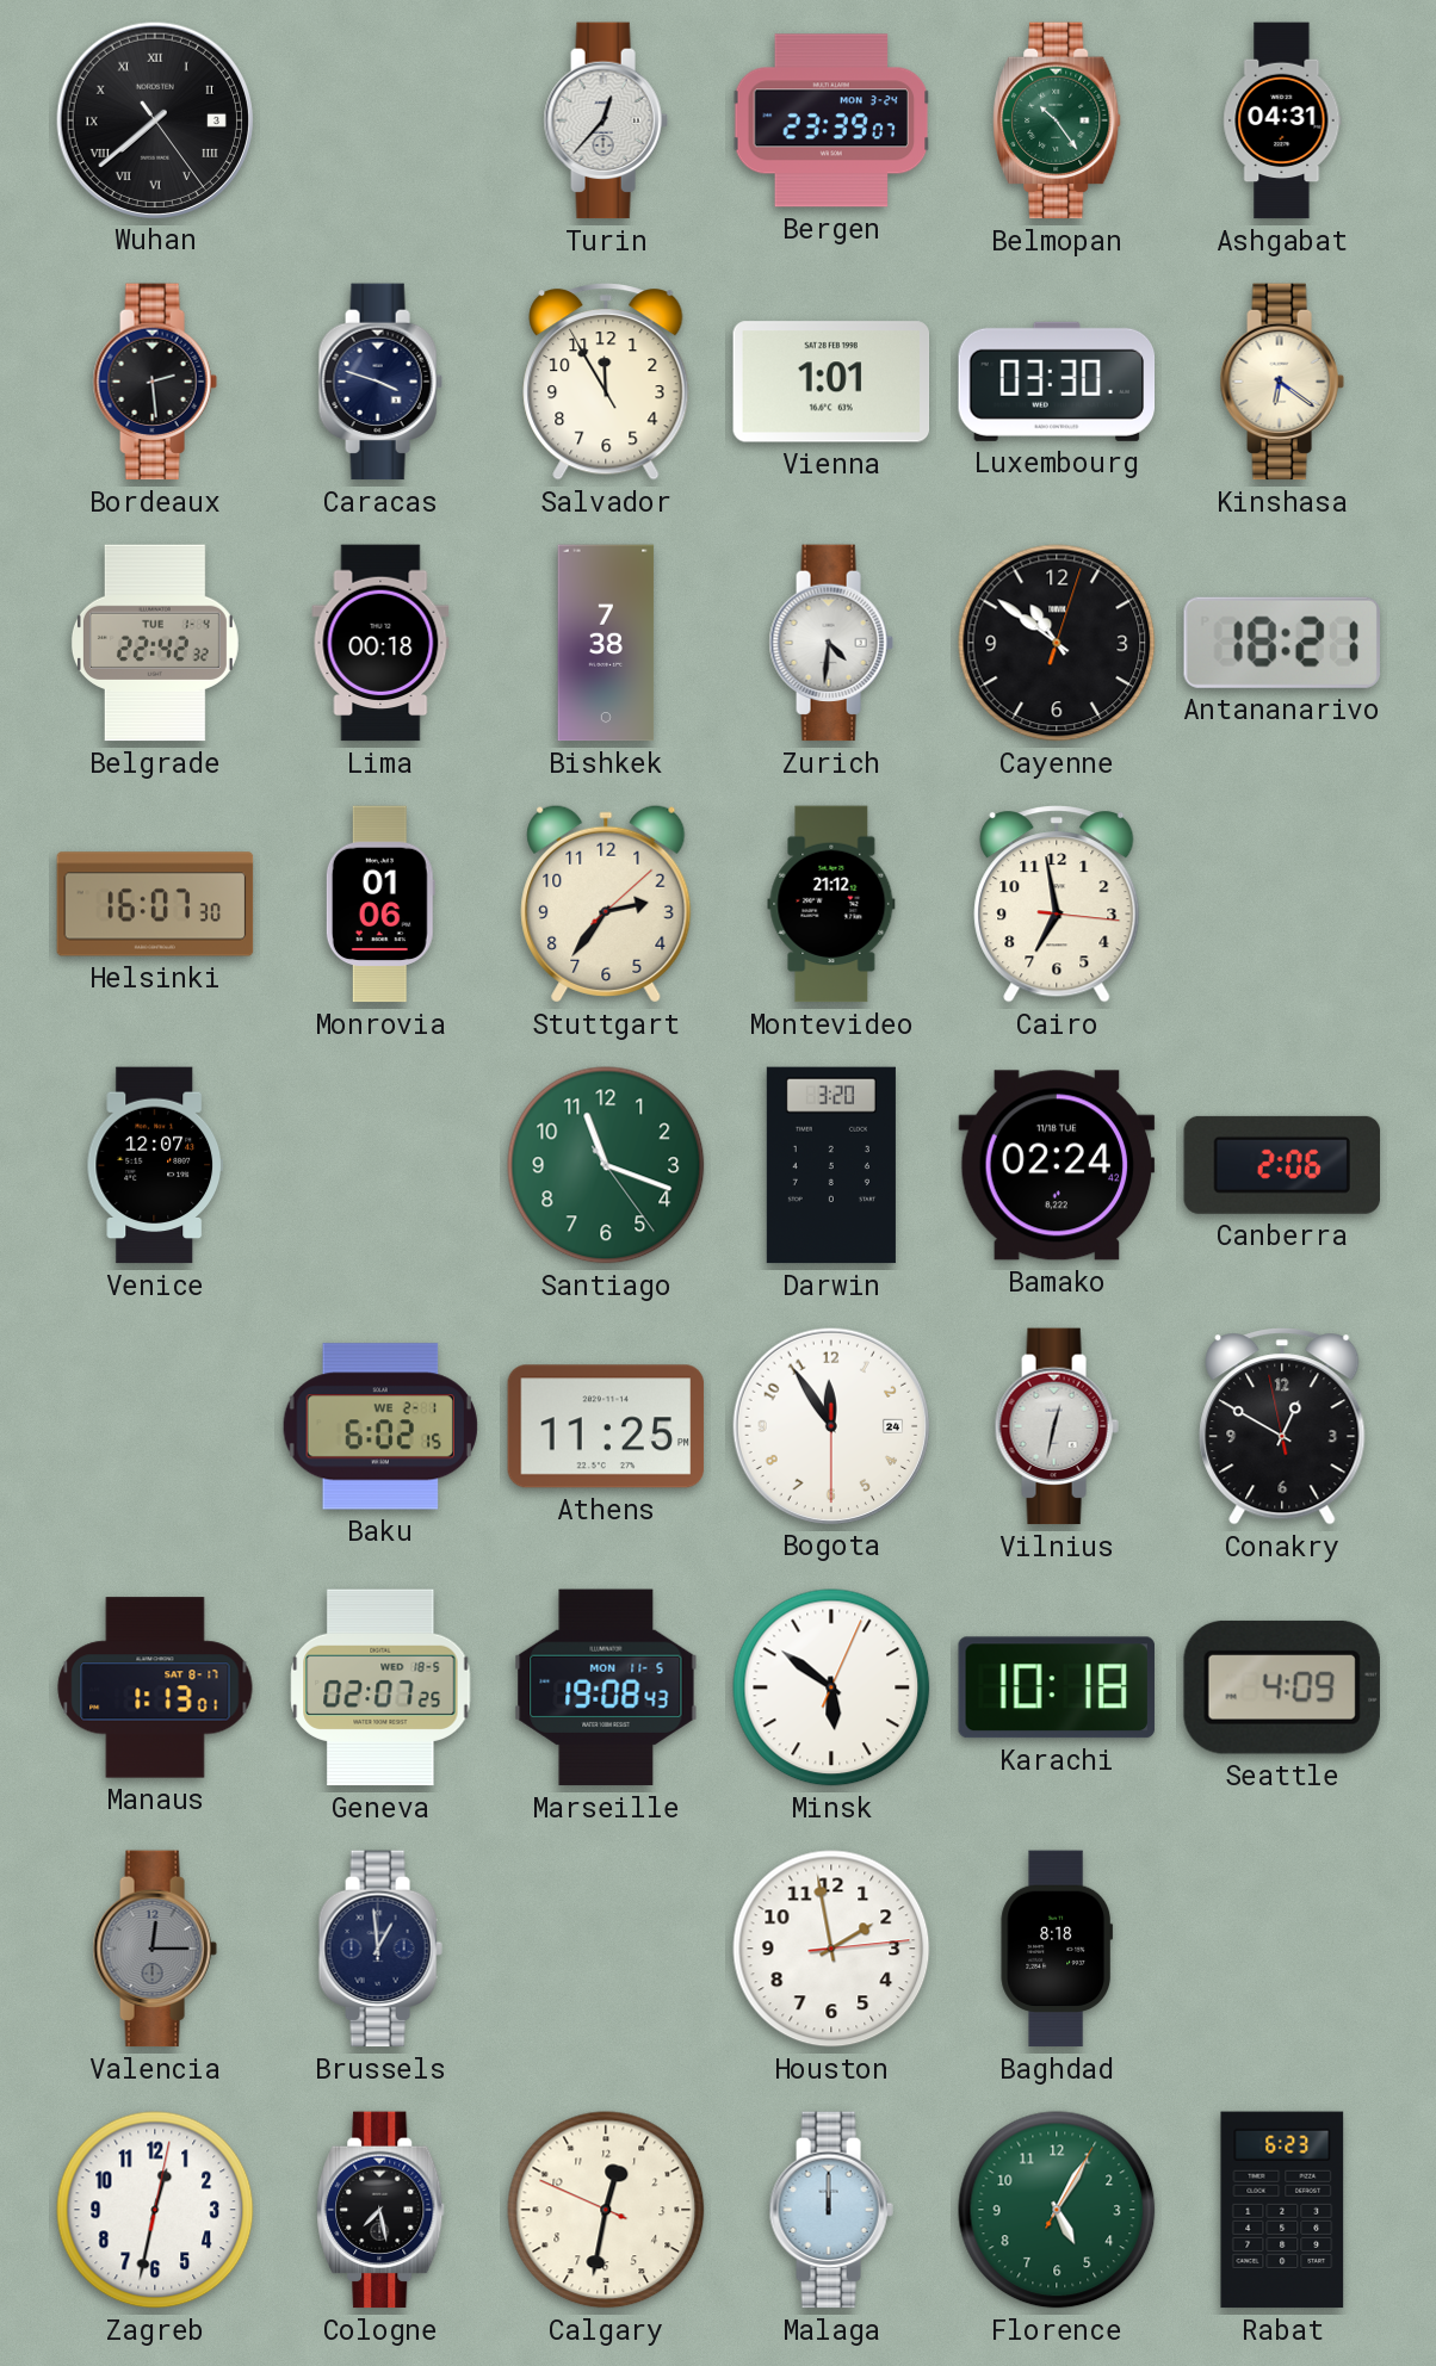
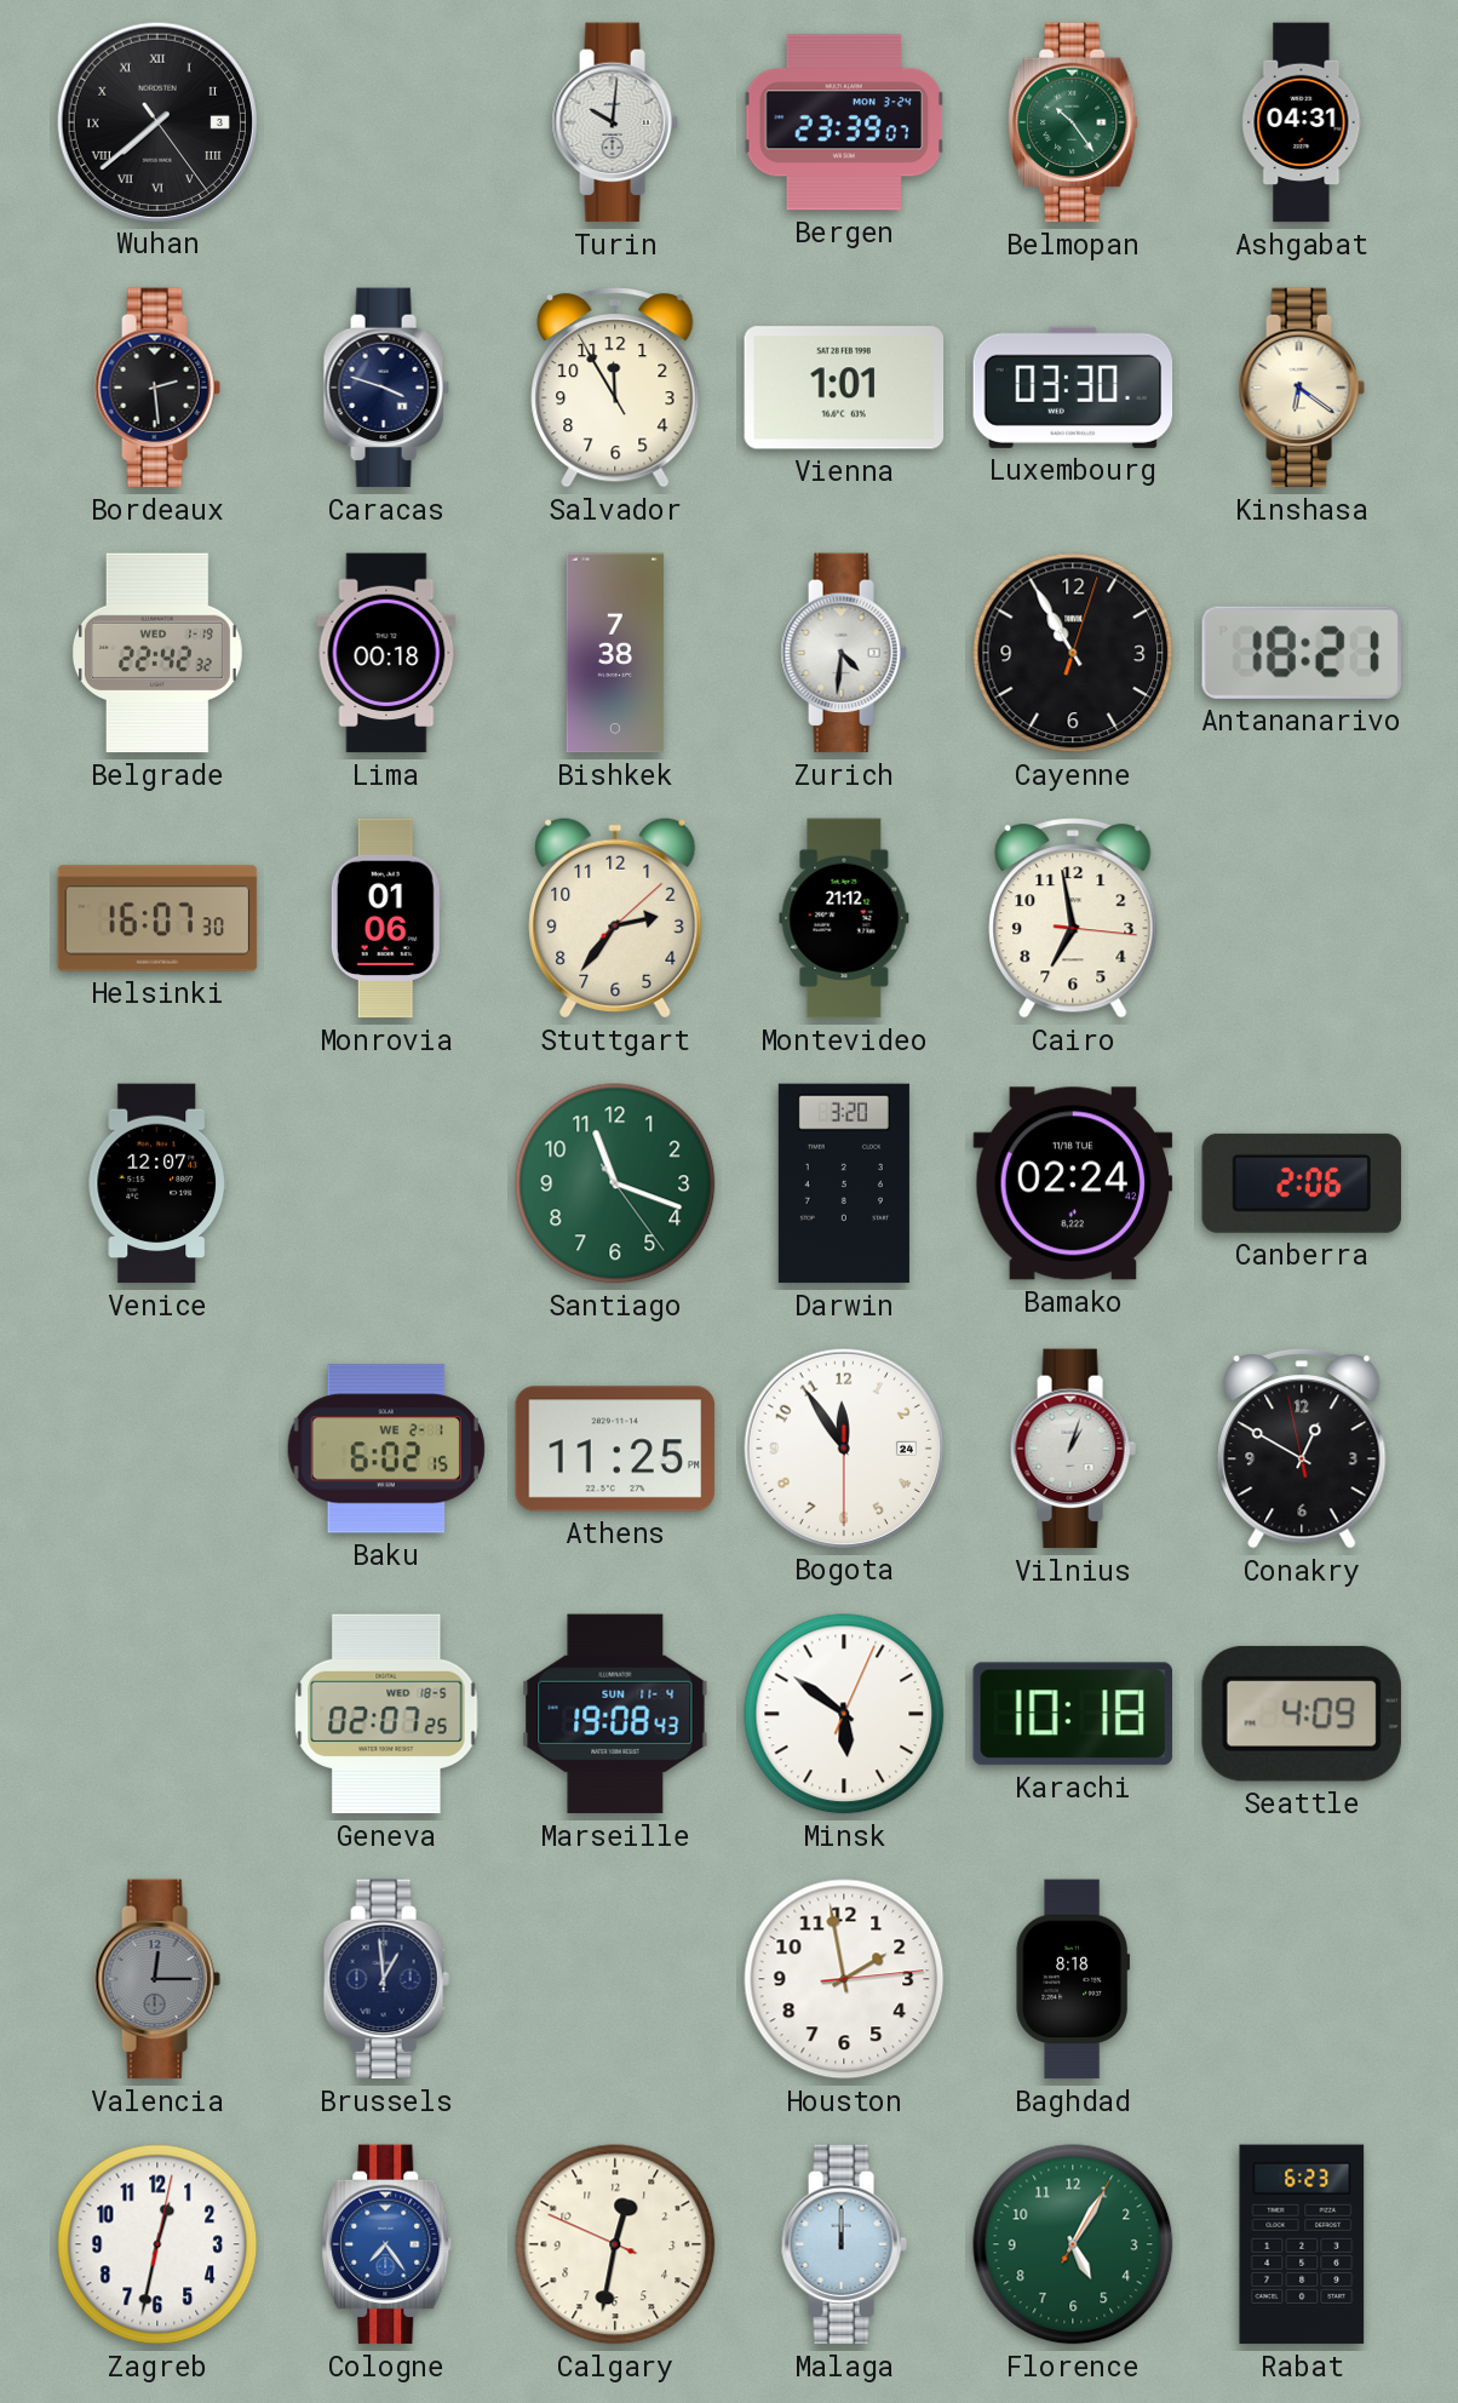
Turin: 12:37 -> 10:01 (615, 122)
Belgrade date: TUE 1-4 -> WED 1-19 (157, 653)
Cayenne: 10:51 -> 10:55 (1073, 653)
Vilnius: 12:32 -> 1:03 (1073, 1449)
Manaus: 1:13 -> none (155, 1687)
Marseille date: MON 11-5 -> SUN 11-4 (615, 1714)
Cologne: 7:28 -> 7:24 (386, 2244)
Cologne dial: black -> blue (386, 2244)
